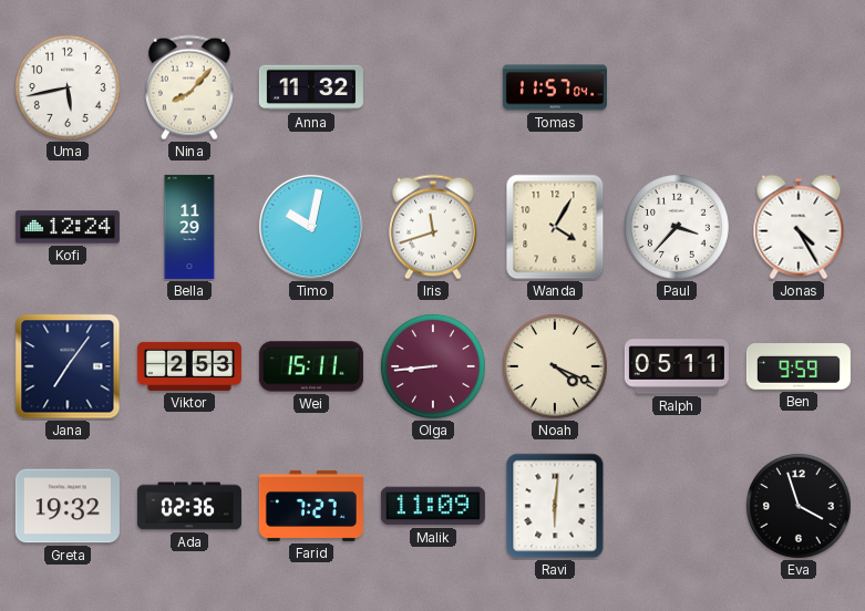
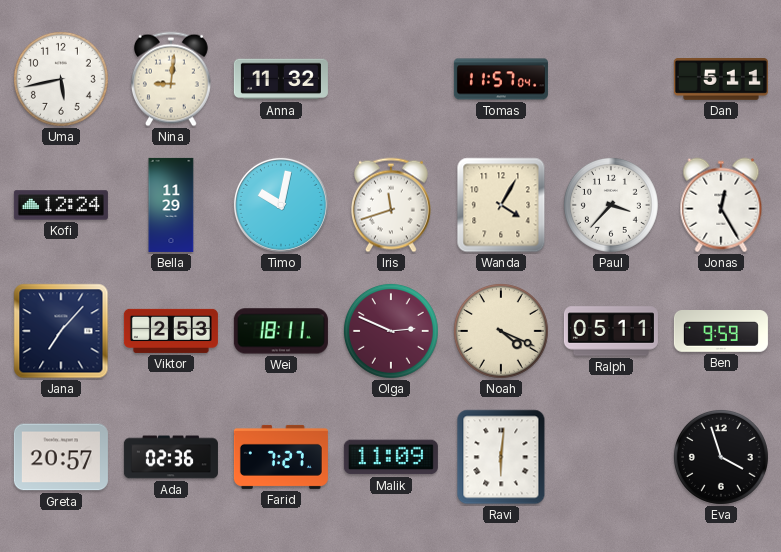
Nina: 8:07 -> 9:01 (171, 79)
Dan: none -> 5:11 (721, 80)
Jonas: 4:25 -> 12:25 (721, 205)
Jana: 7:06 -> 7:07 (61, 331)
Wei: 15:11 -> 18:11 (281, 331)
Olga: 8:44 -> 2:49 (391, 331)
Greta: 19:32 -> 20:57 (61, 457)
